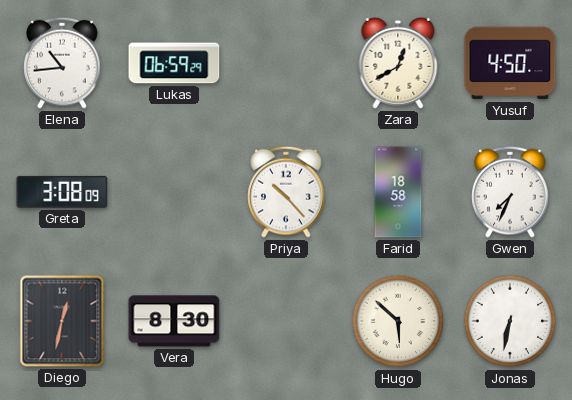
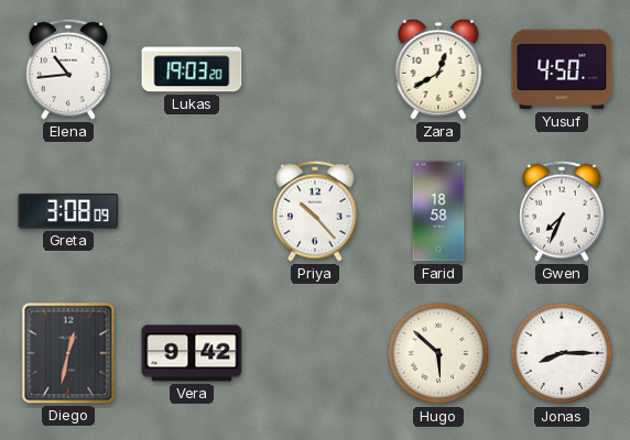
Lukas: 06:59 -> 19:03 (192, 69)
Vera: 8:30 -> 9:42 (192, 353)
Jonas: 6:32 -> 8:15 (562, 353)
